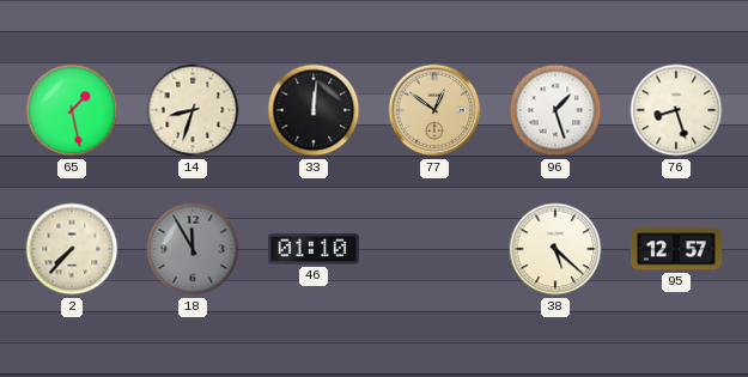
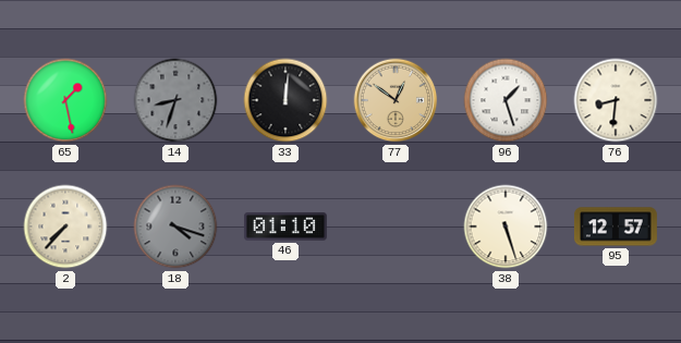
14 dial: cream -> grey (175, 100)
76: 8:27 -> 8:31 (616, 100)
18: 11:55 -> 4:18 (175, 226)
38: 5:22 -> 5:27 (506, 226)
